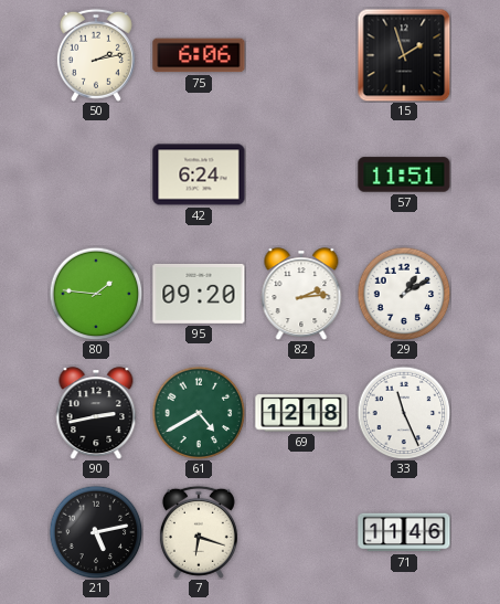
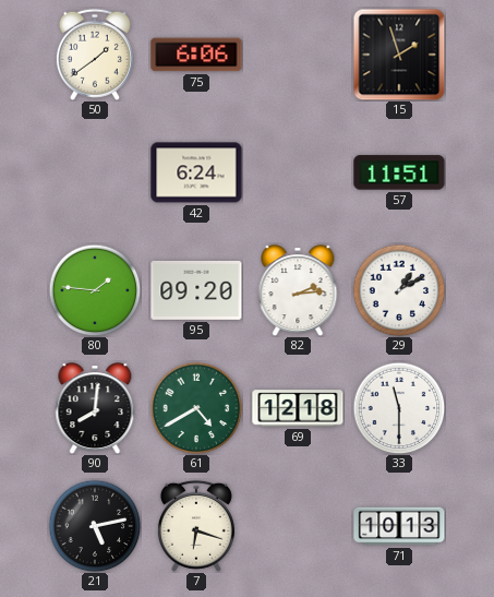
50: 2:13 -> 1:39 (95, 55)
90: 2:43 -> 8:01 (95, 408)
33: 11:26 -> 11:30 (399, 408)
71: 11:46 -> 10:13 (399, 526)
